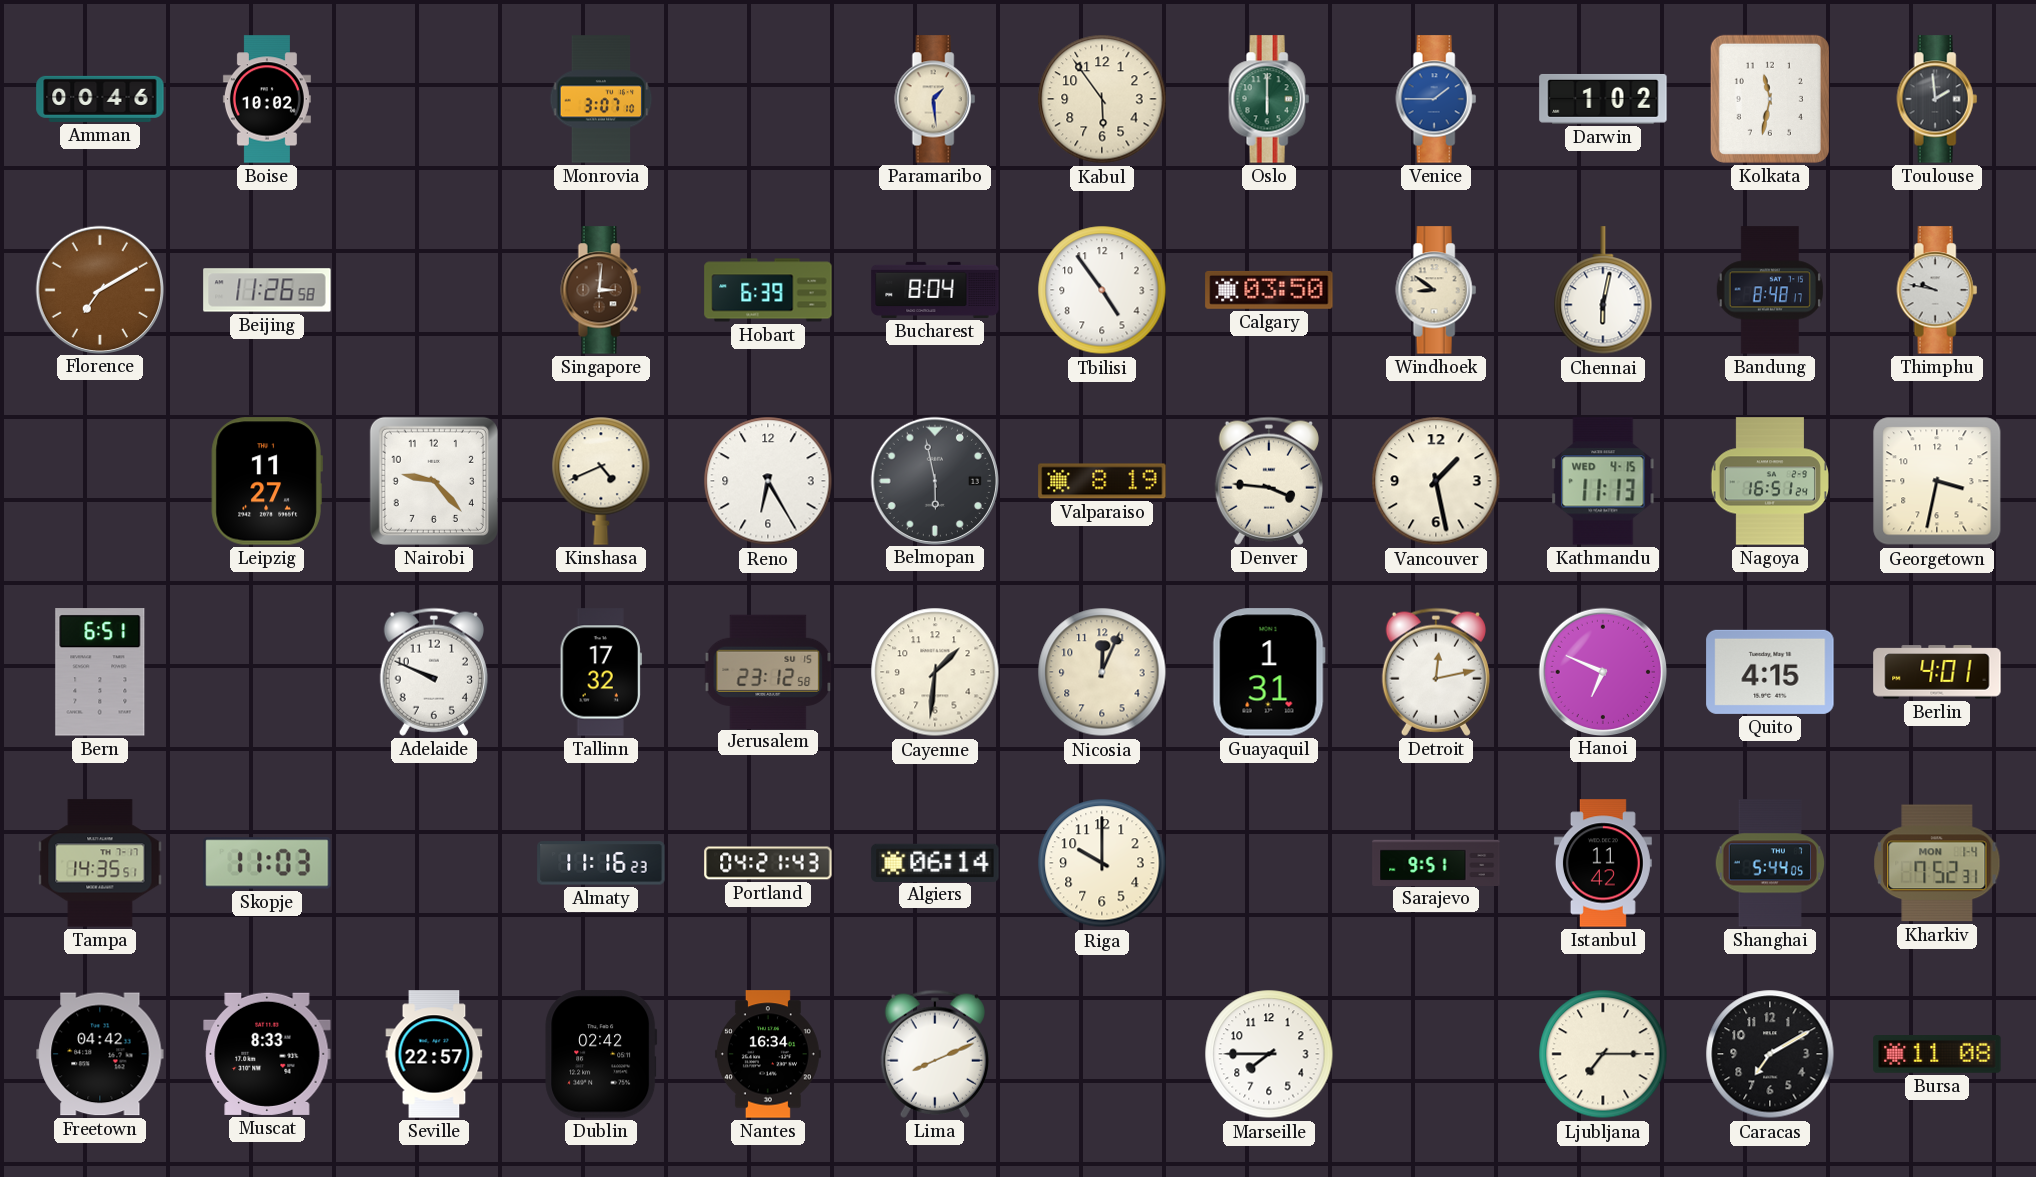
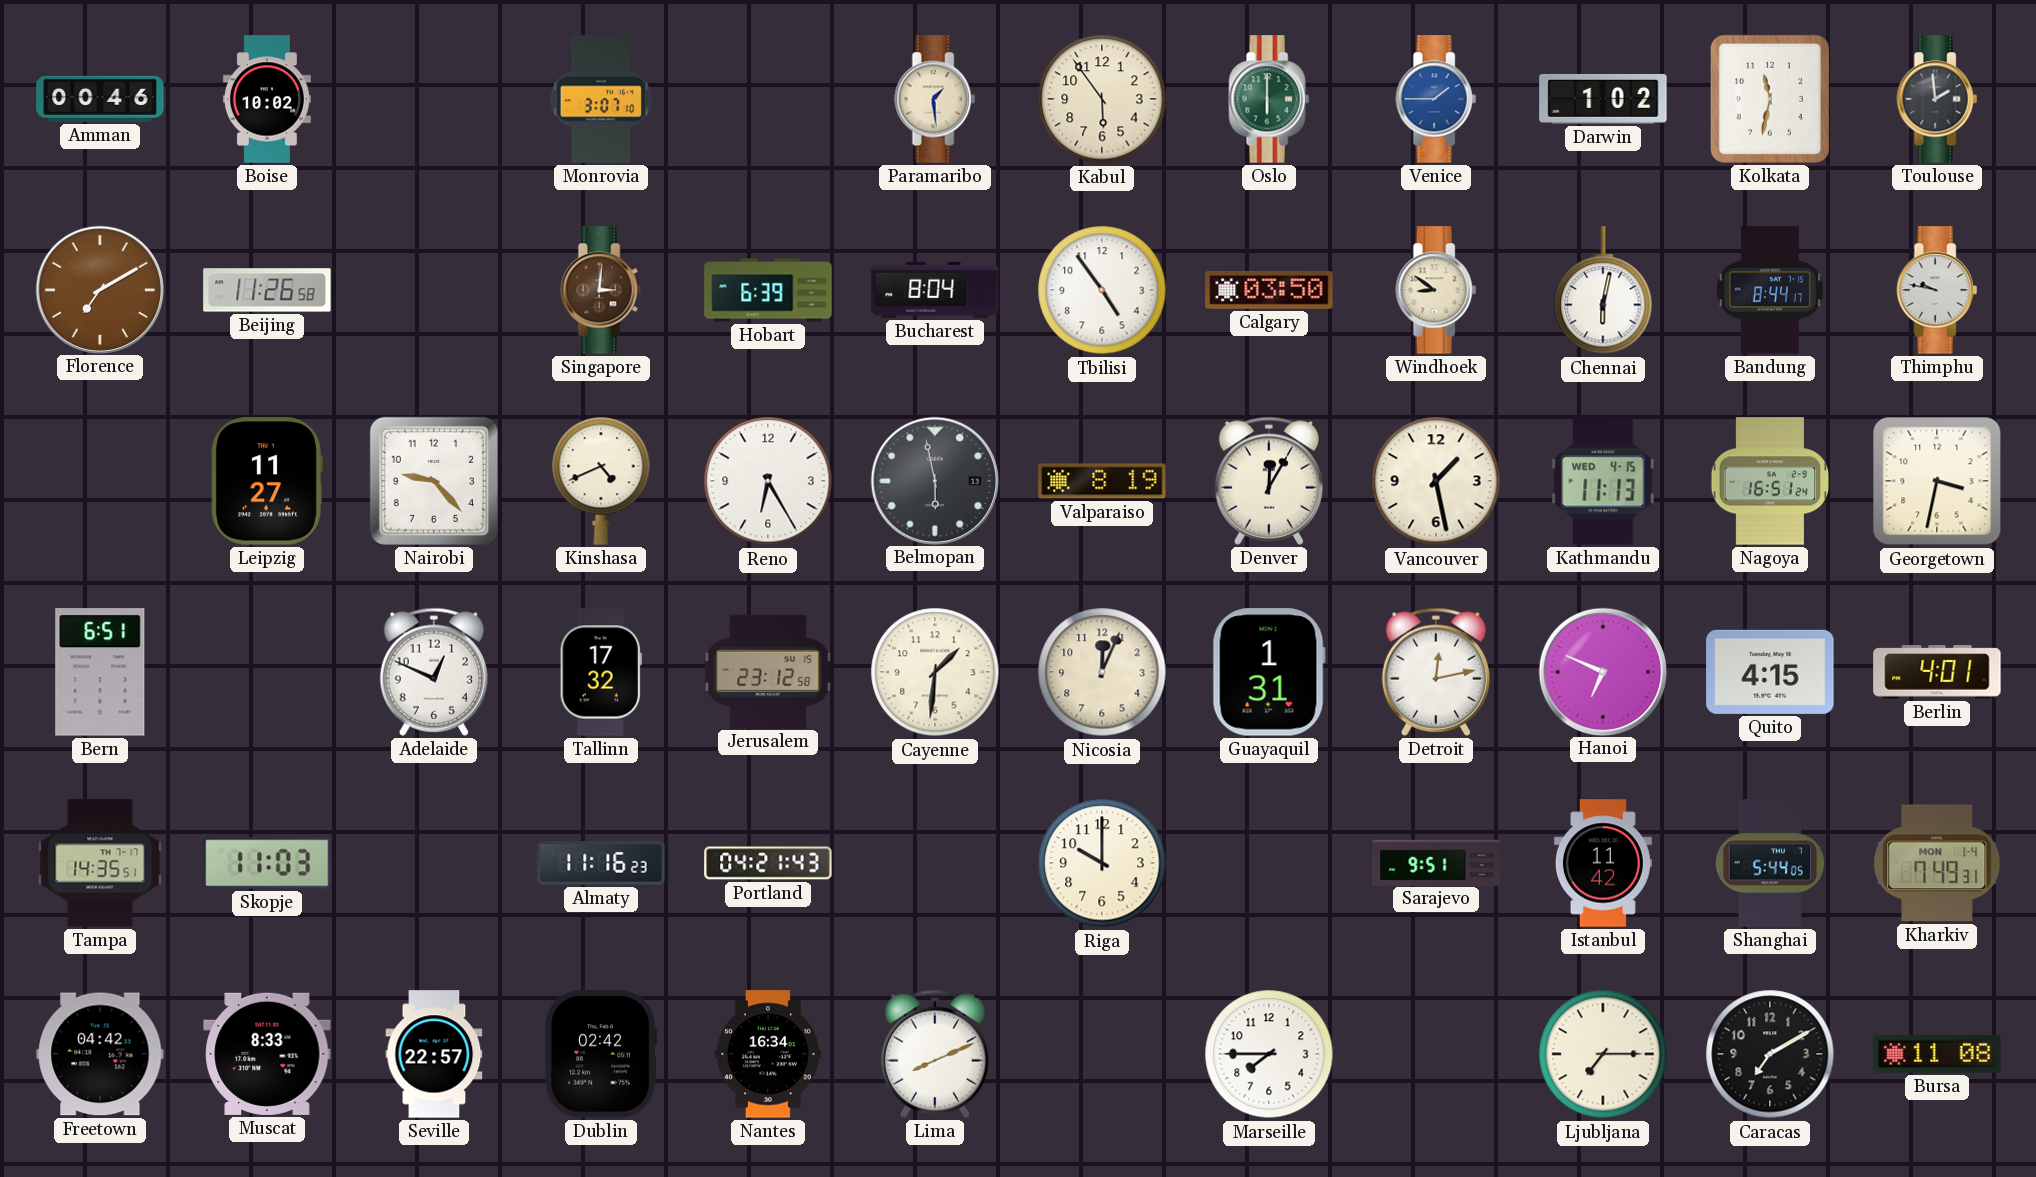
Bandung: 8:48 -> 8:44 (1769, 290)
Denver: 3:46 -> 12:05 (1269, 481)
Adelaide: 9:49 -> 12:49 (434, 672)
Algiers: 06:14 -> none (935, 862)
Kharkiv: 7:52 -> 7:49 (1937, 863)
